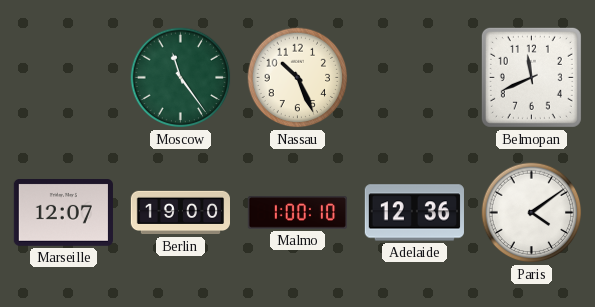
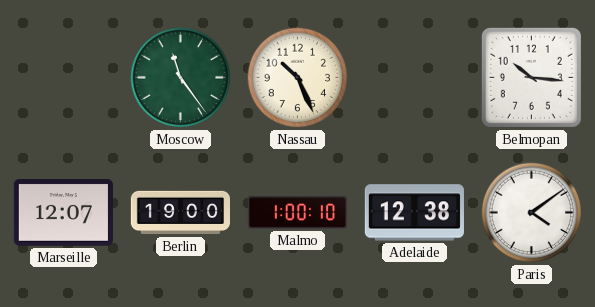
Belmopan: 11:41 -> 10:16 (531, 77)
Adelaide: 12:36 -> 12:38 (414, 213)
